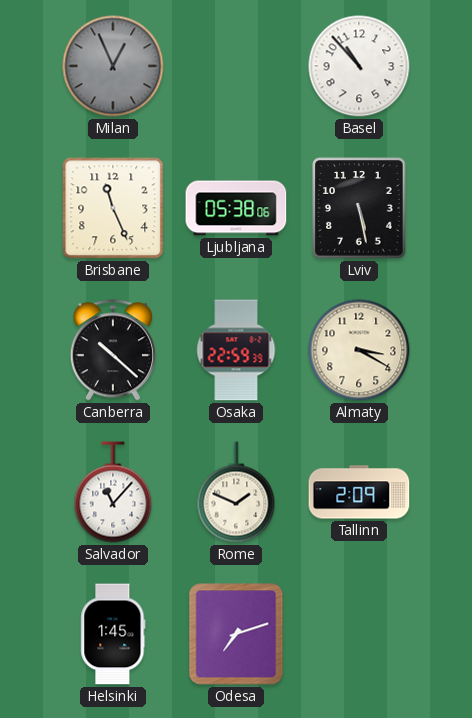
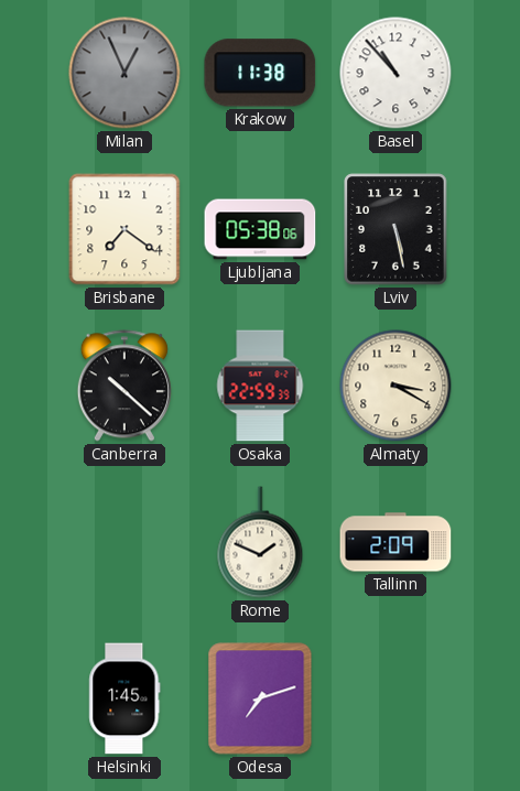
Krakow: none -> 11:38 (260, 73)
Brisbane: 11:26 -> 7:21 (124, 229)
Salvador: 11:07 -> none (113, 492)
